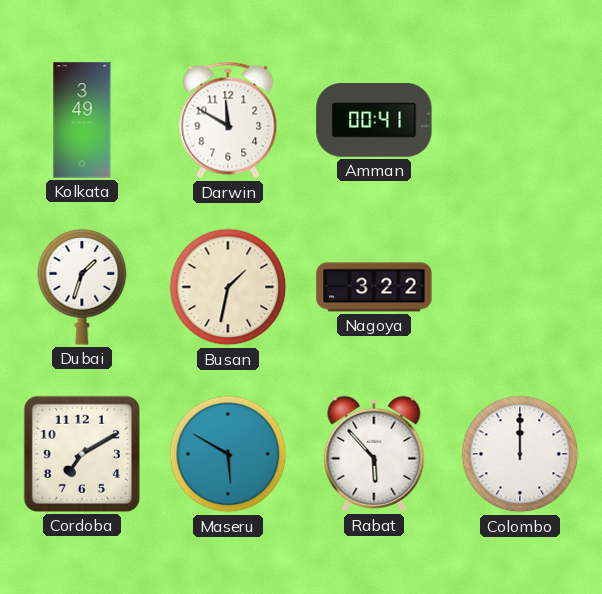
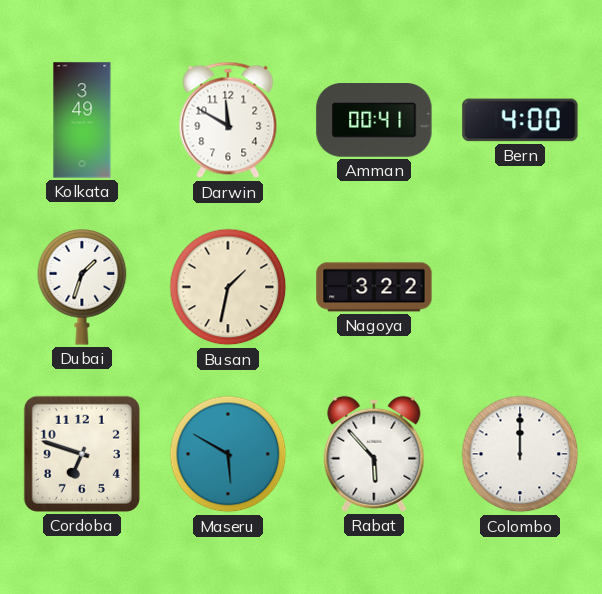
Bern: none -> 4:00 (520, 120)
Cordoba: 7:10 -> 6:48 (82, 454)
